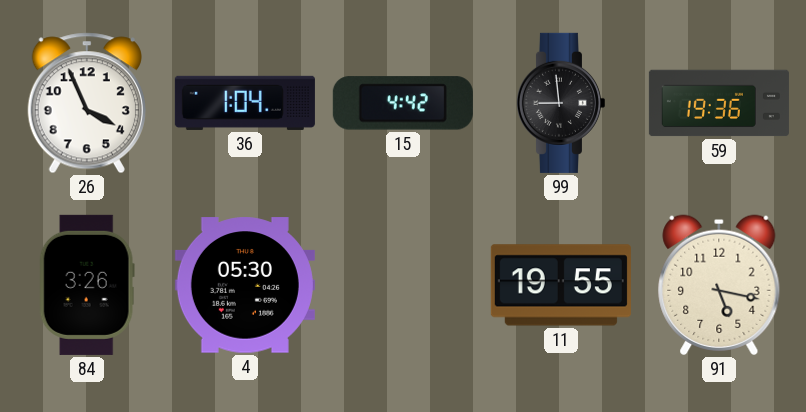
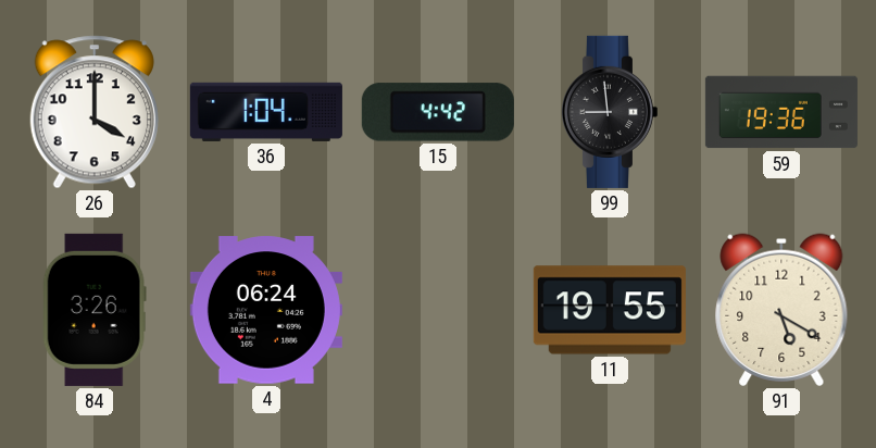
26: 3:56 -> 4:00 (95, 112)
4: 05:30 -> 06:24 (266, 310)
91: 5:17 -> 5:20 (781, 310)
